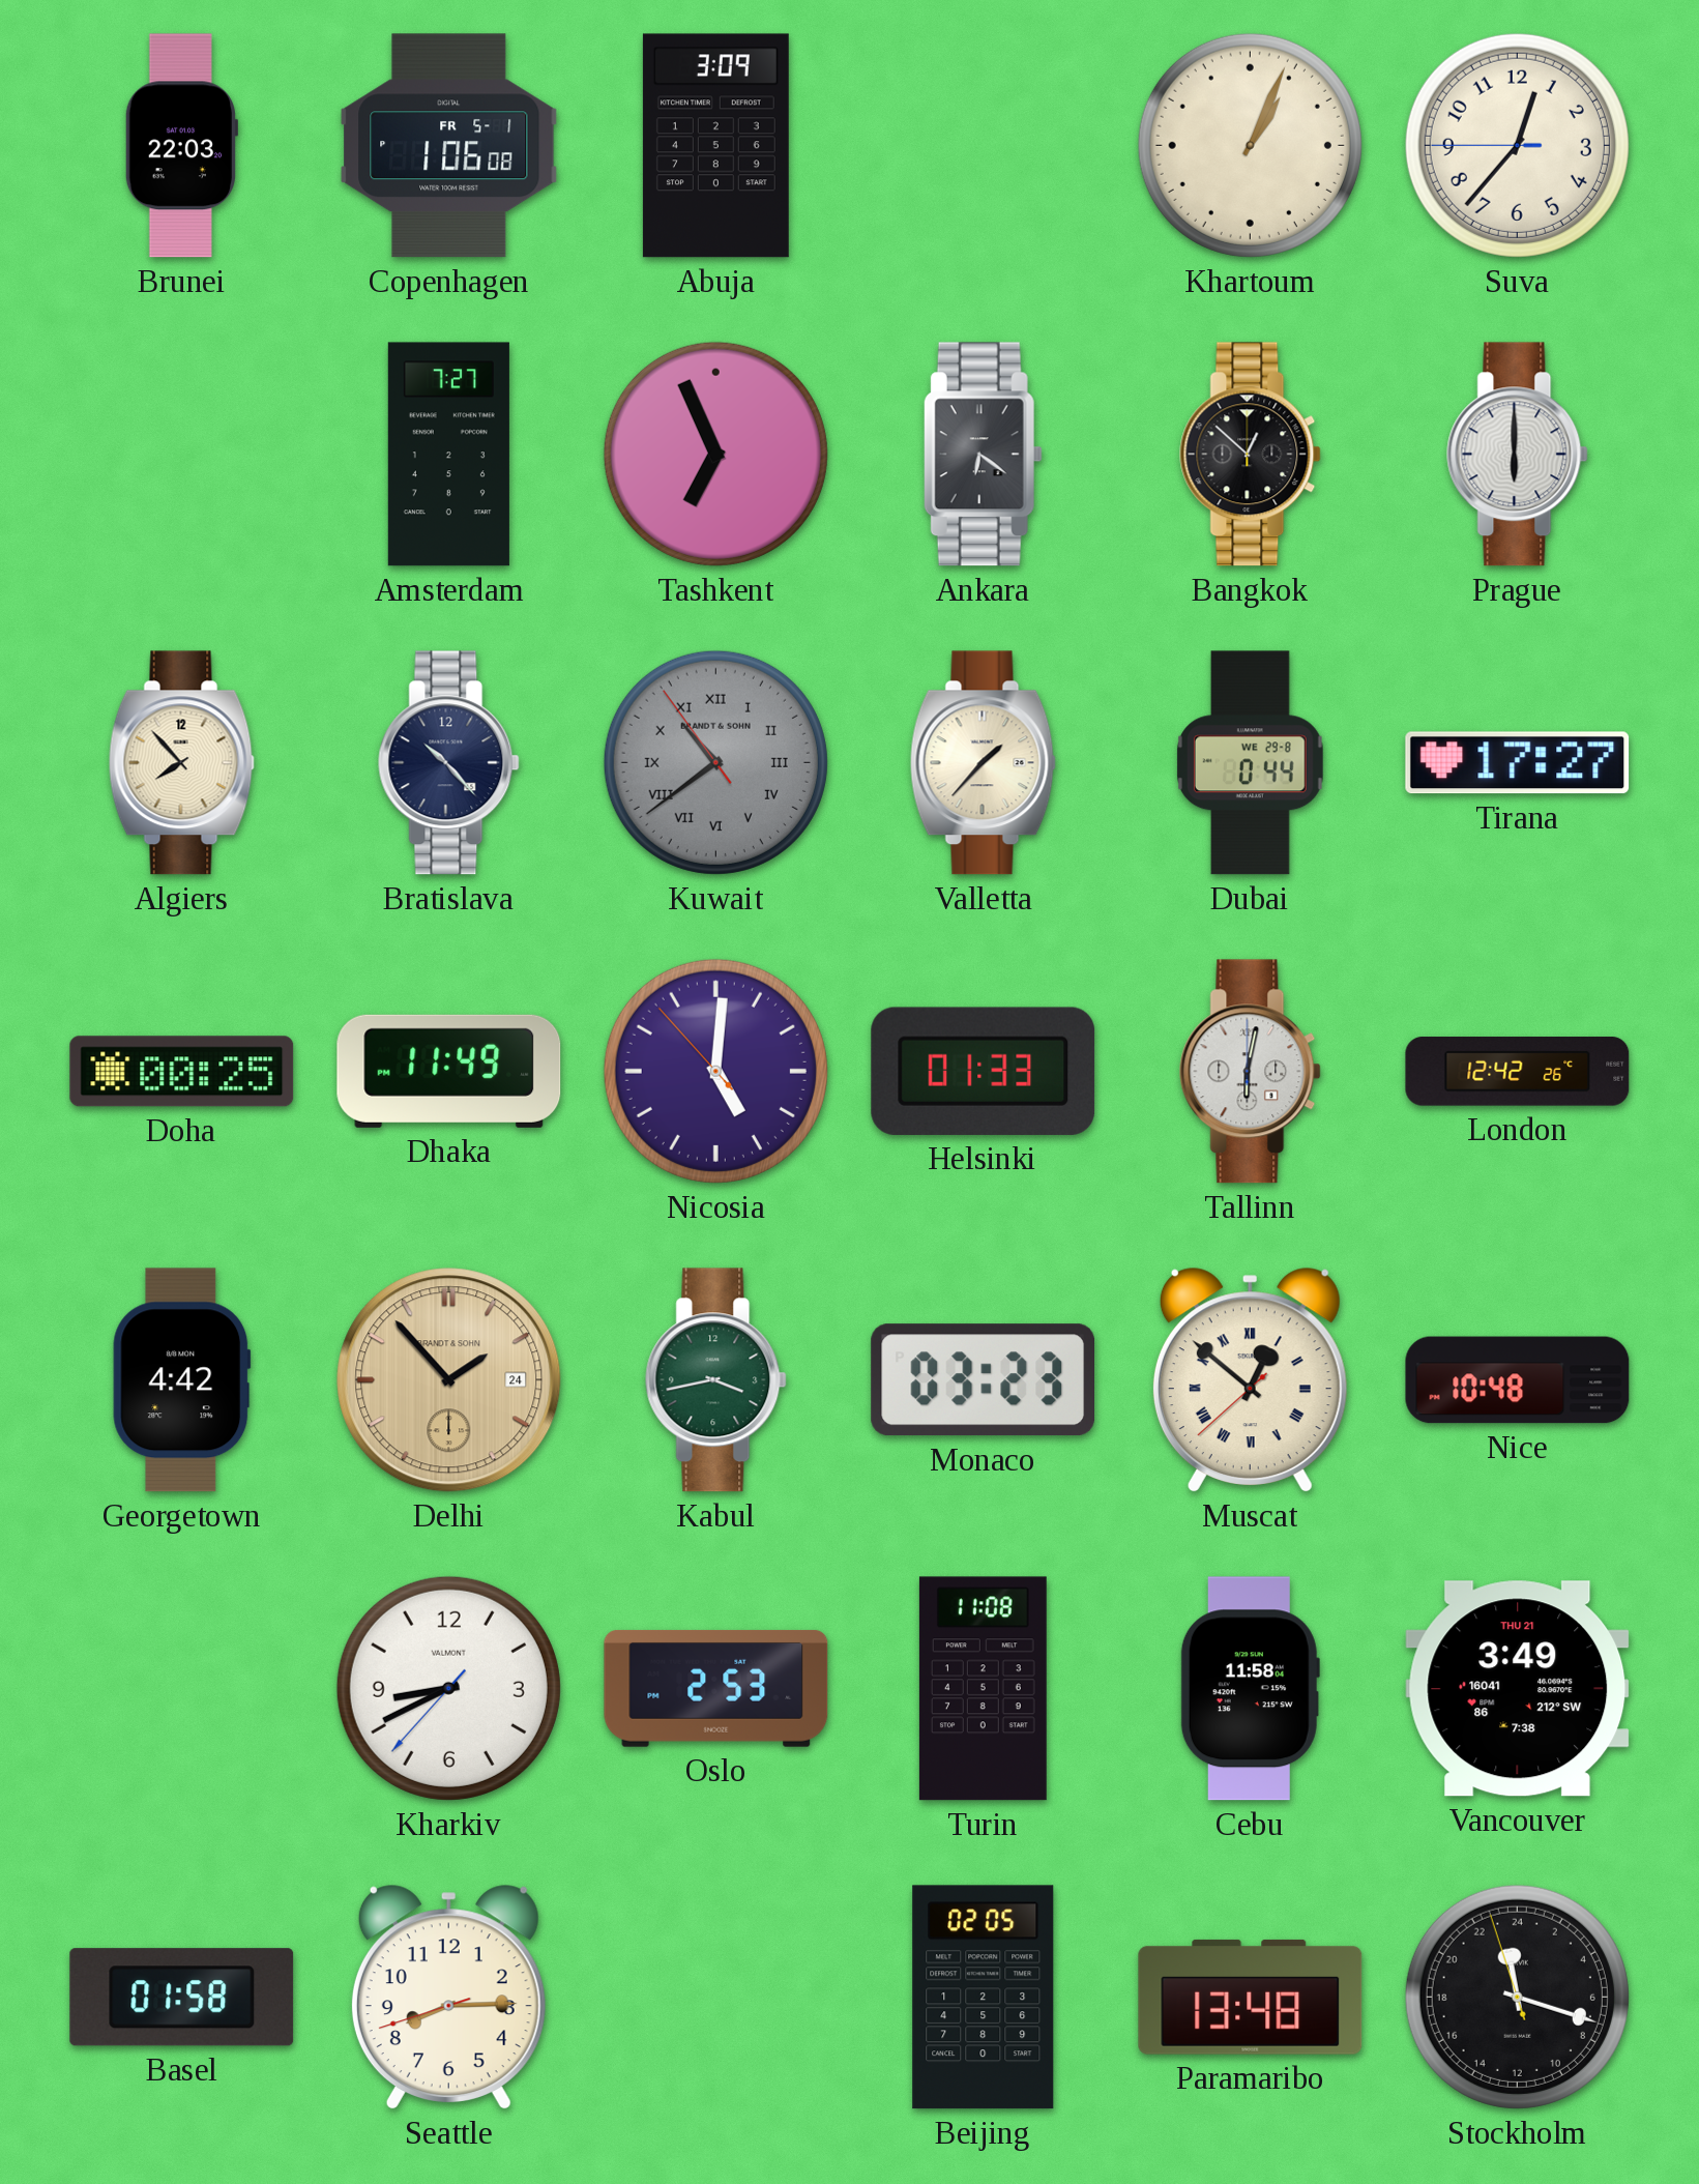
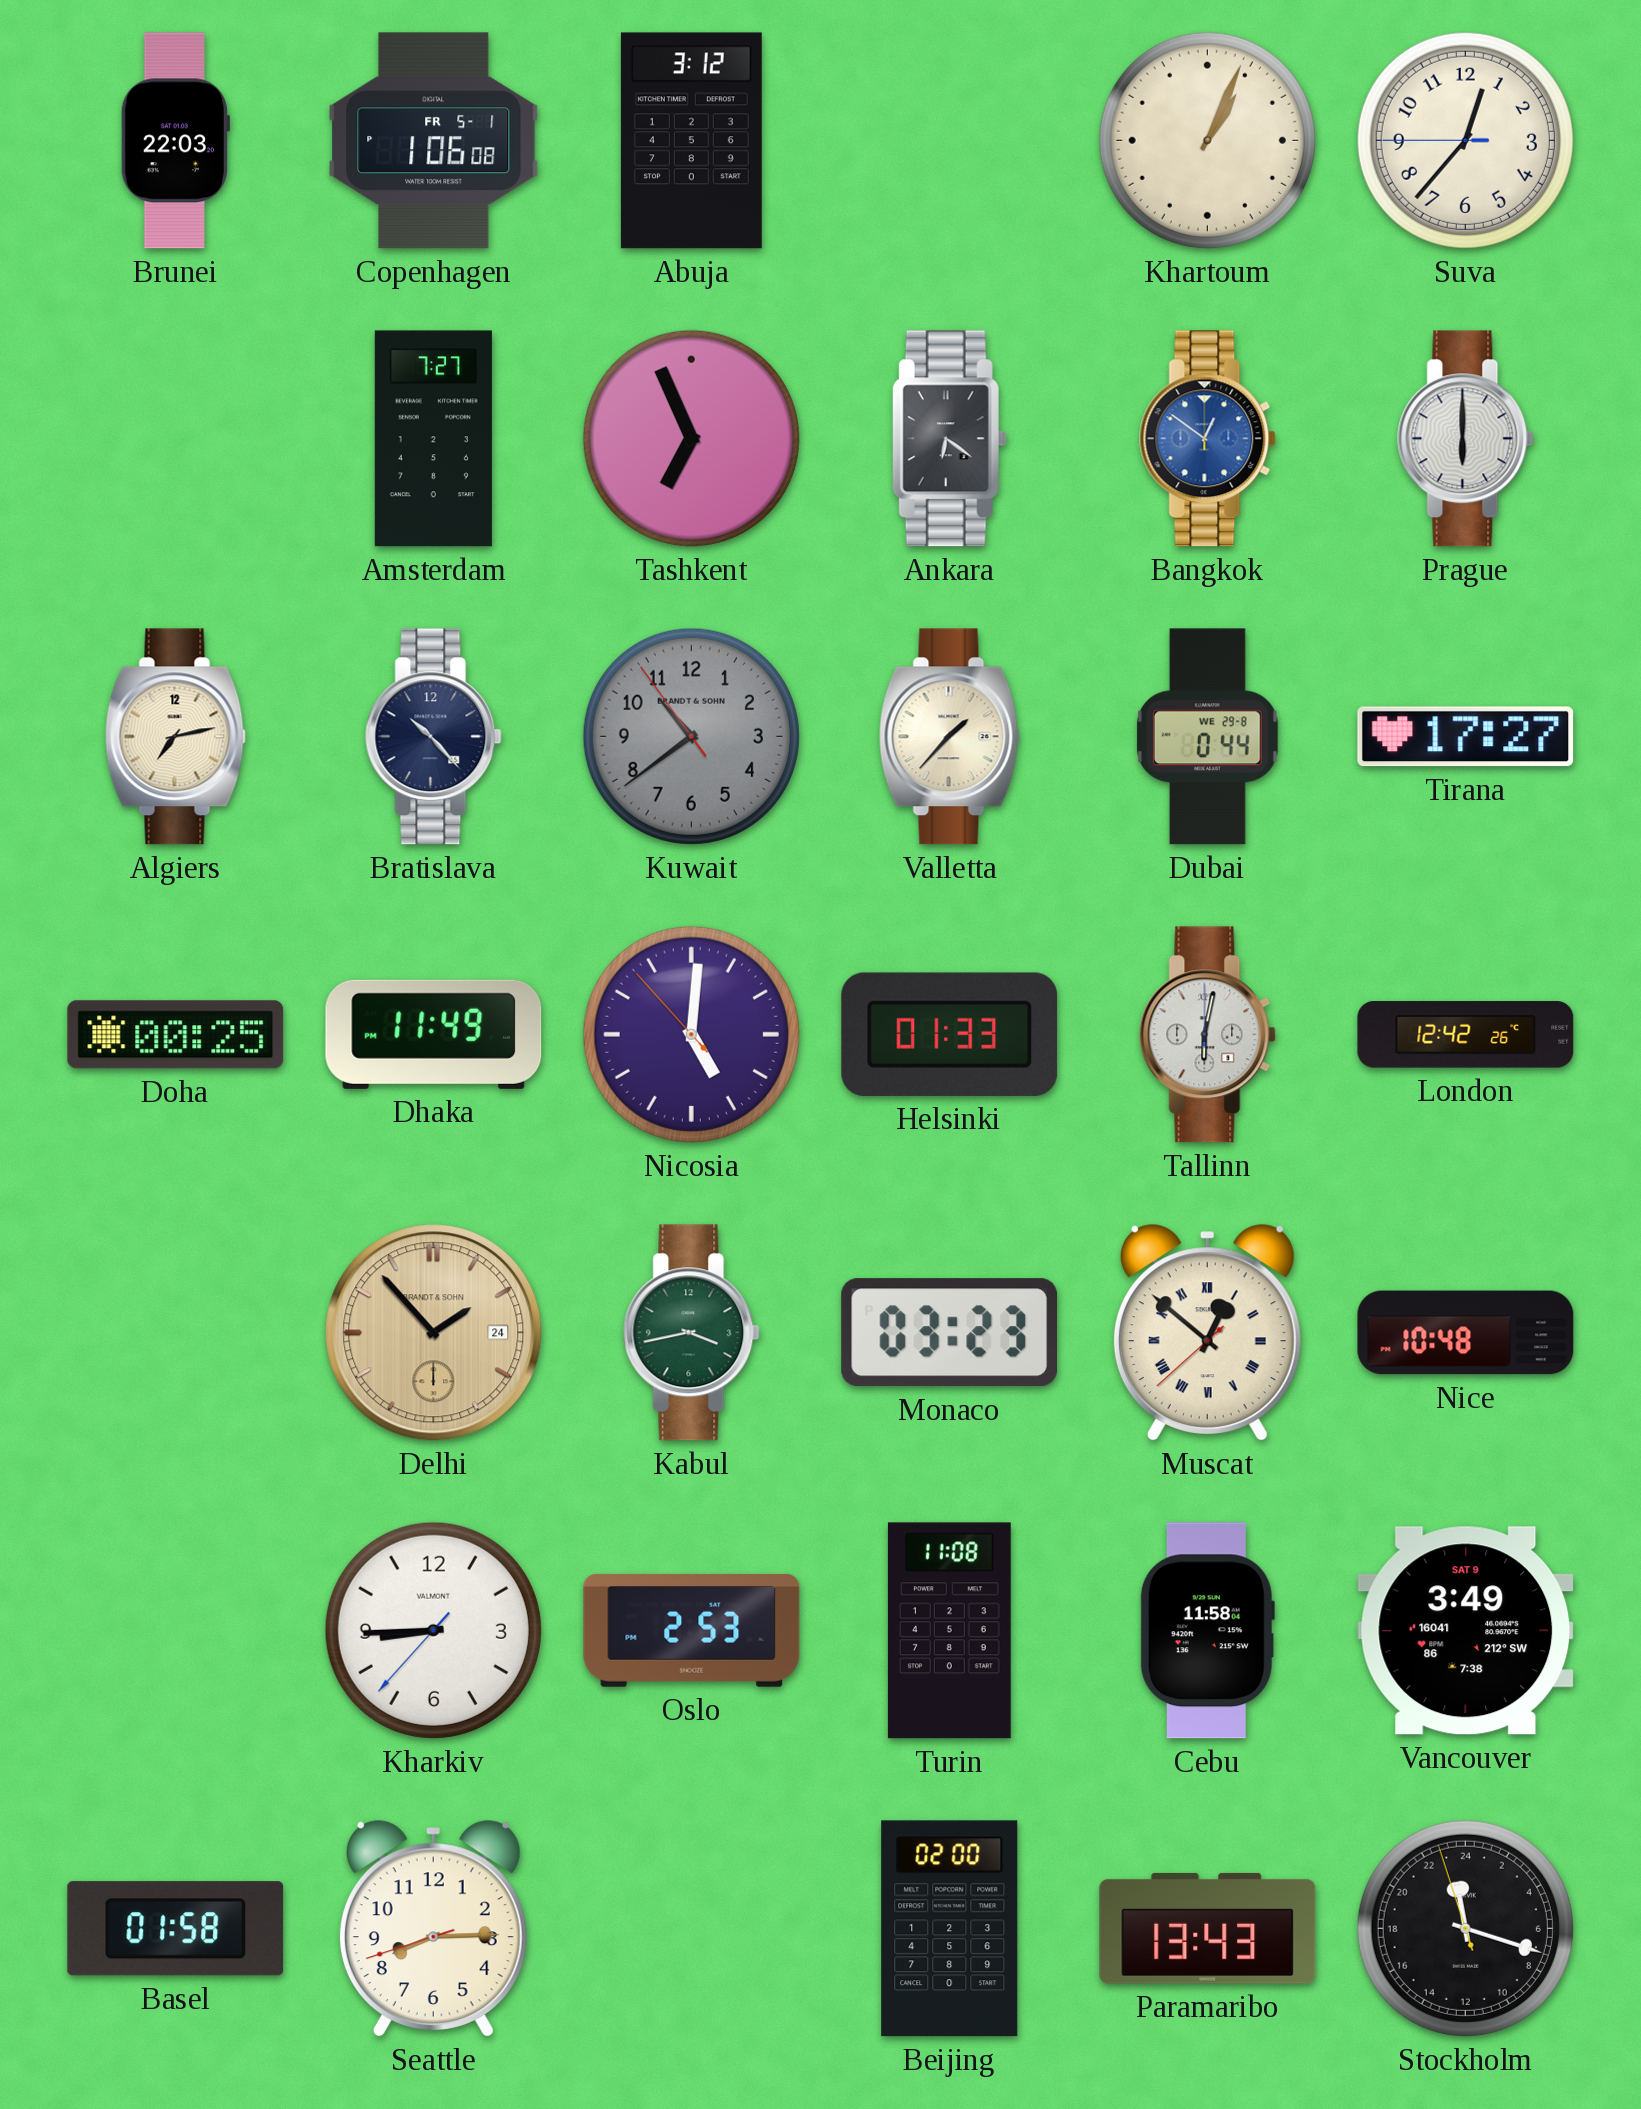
Abuja: 3:09 -> 3:12 (691, 141)
Bangkok: 12:52 -> 12:51 (1208, 439)
Bangkok dial: black -> blue (1208, 439)
Algiers: 7:53 -> 7:13 (175, 737)
Kuwait numerals: Roman -> Arabic (691, 736)
Georgetown: 4:42 -> none (182, 1380)
Kharkiv: 8:40 -> 8:44 (433, 1630)
Vancouver date: THU 21 -> SAT 9 (1466, 1631)
Beijing: 02:05 -> 02:00 (950, 1929)
Paramaribo: 13:48 -> 13:43 (1208, 1928)
